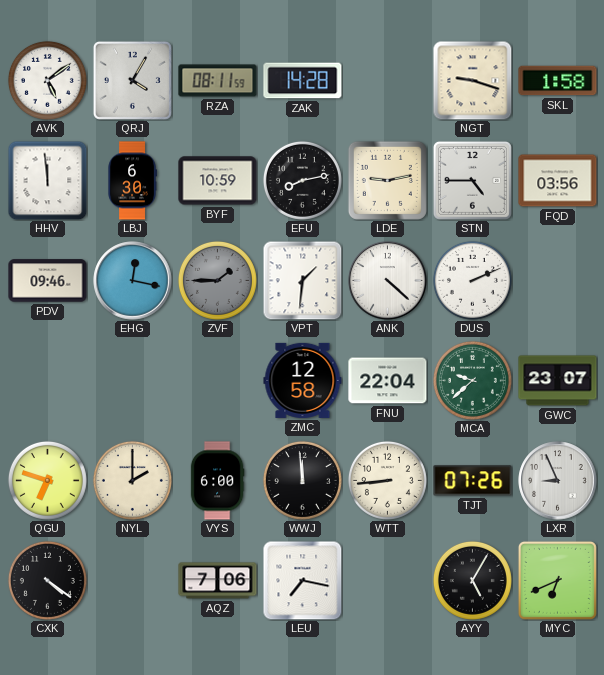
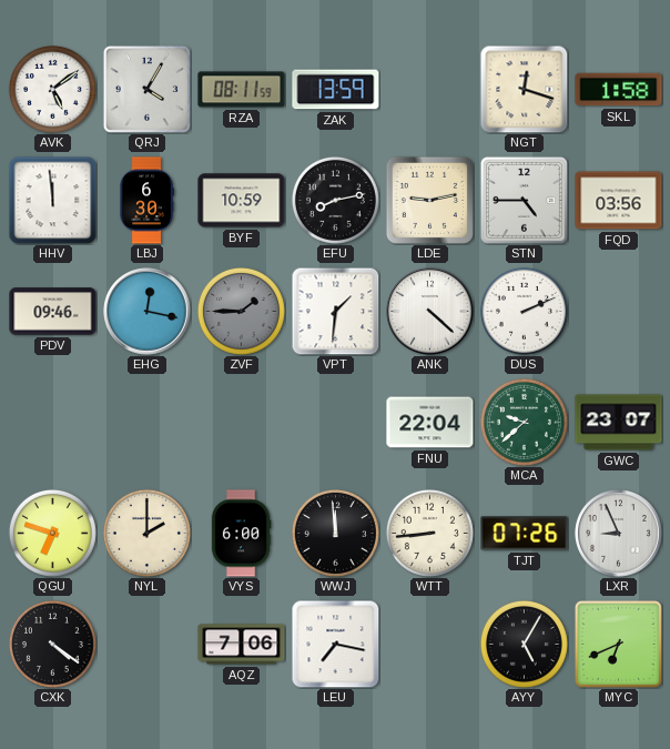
ZAK: 14:28 -> 13:59 (336, 90)
NGT: 9:18 -> 12:18 (524, 89)
ZMC: 12:58 -> none (303, 380)
